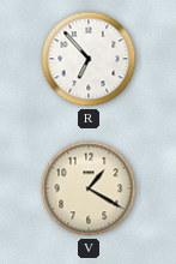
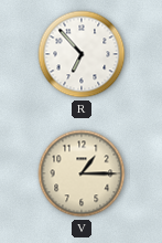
V: 1:20 -> 1:15 (82, 173)
